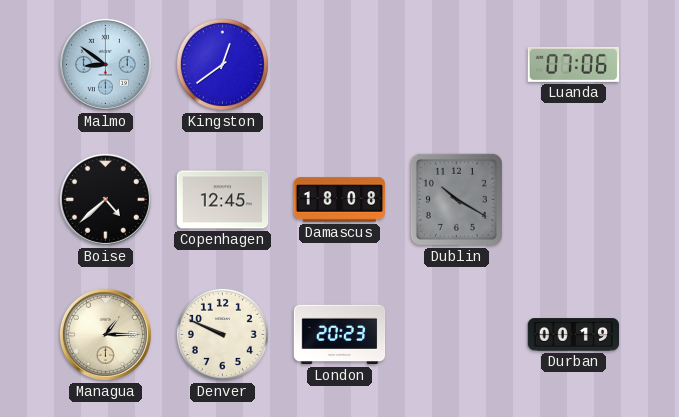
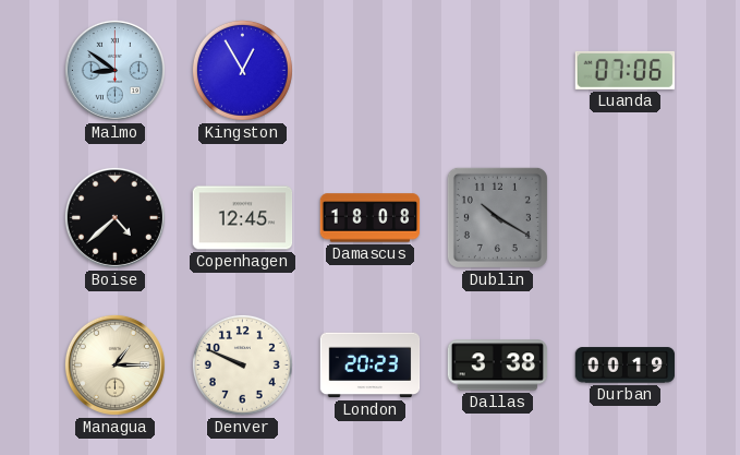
Kingston: 12:39 -> 12:55 (242, 70)
Dallas: none -> 3:38 (498, 366)
